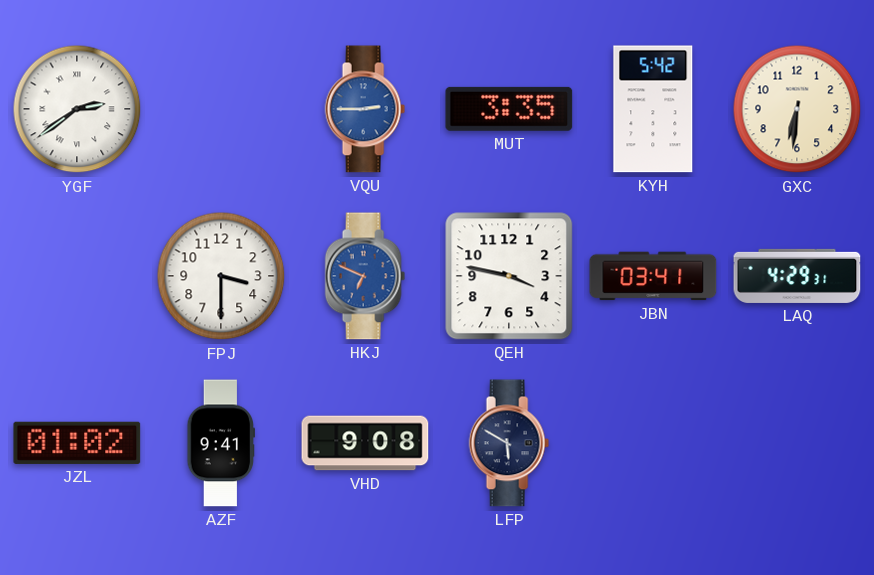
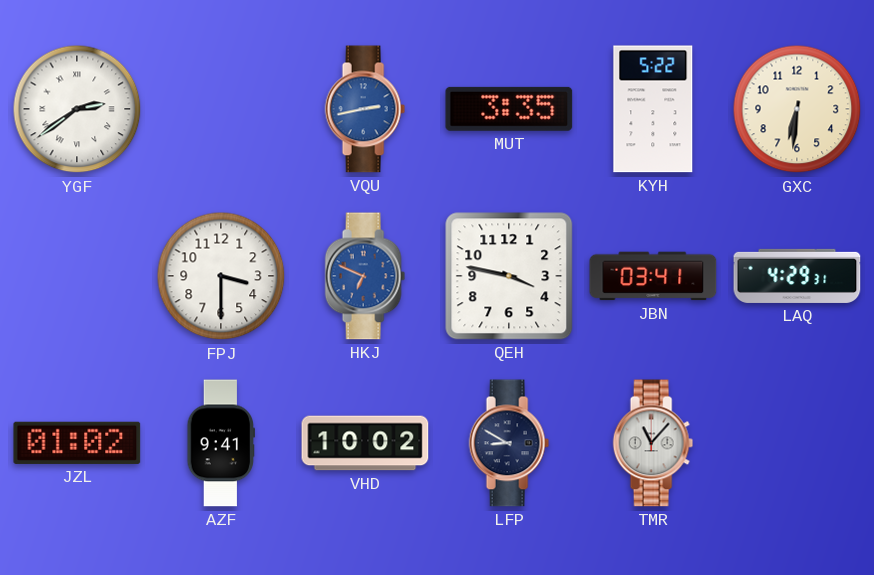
VQU: 2:45 -> 2:43 (365, 109)
KYH: 5:42 -> 5:22 (653, 109)
VHD: 9:08 -> 10:02 (365, 443)
LFP: 5:50 -> 8:50 (509, 443)
TMR: none -> 11:07 (653, 443)
